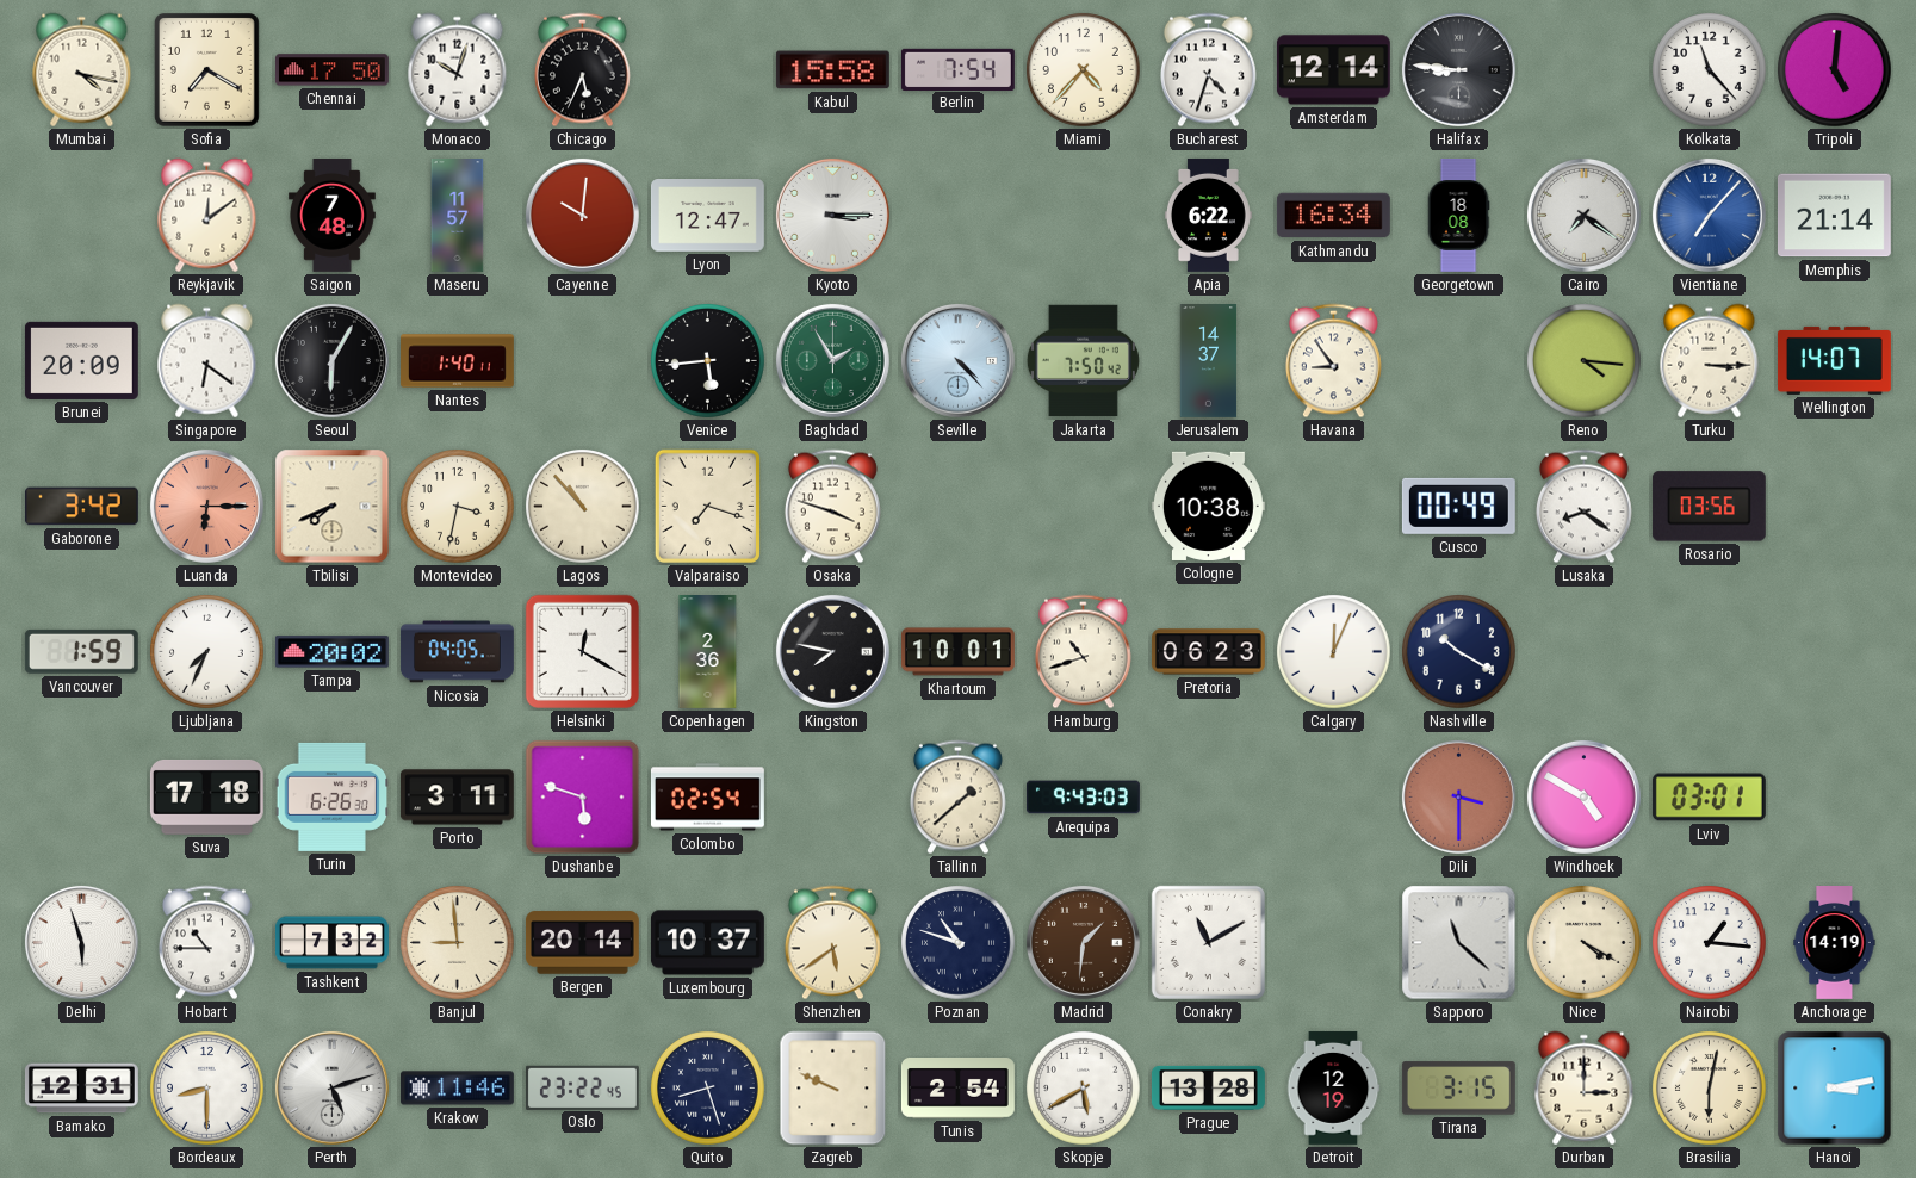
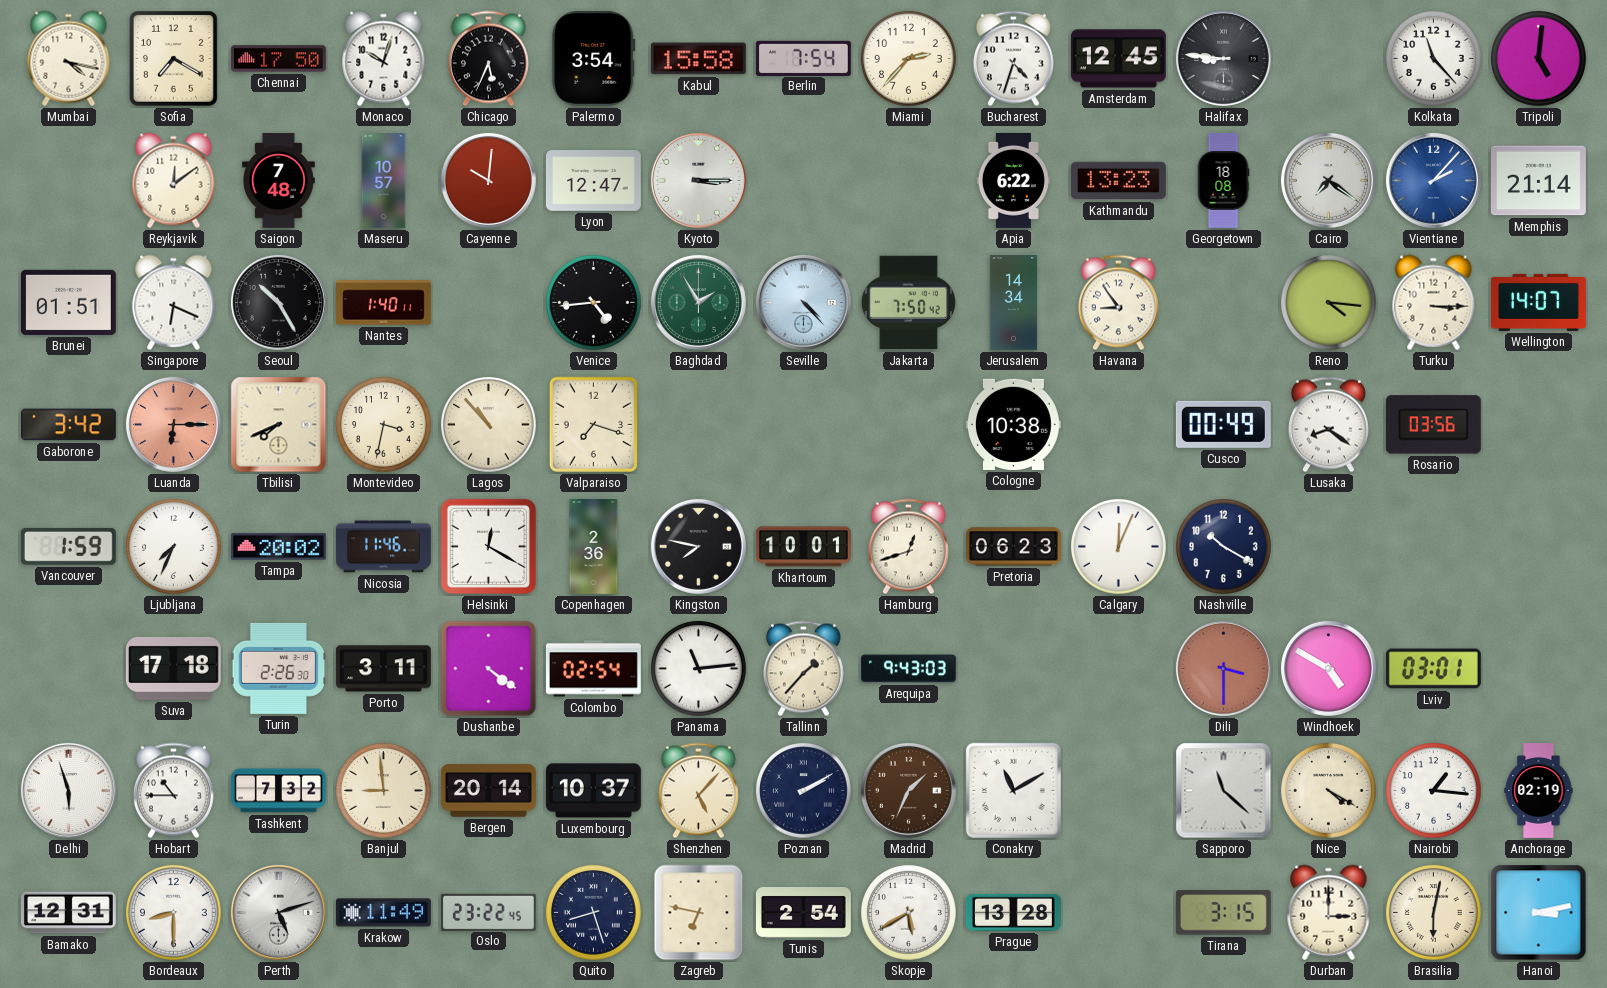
Palermo: none -> 3:54 (594, 58)
Miami: 4:37 -> 2:37 (909, 59)
Amsterdam: 12:14 -> 12:45 (1118, 59)
Maseru: 11:57 -> 10:57 (384, 181)
Kathmandu: 16:34 -> 13:23 (1118, 181)
Vientiane: 7:07 -> 2:07 (1433, 180)
Brunei: 20:09 -> 01:51 (68, 302)
Singapore: 6:21 -> 6:19 (174, 303)
Seoul: 6:05 -> 10:25 (278, 302)
Venice: 5:44 -> 4:44 (594, 303)
Jerusalem: 14:37 -> 14:34 (1014, 303)
Osaka: 3:48 -> none (832, 507)
Nicosia: 04:05 -> 11:46 (383, 547)
Hamburg: 10:42 -> 12:42 (908, 547)
Turin: 6:26 -> 2:26 (279, 668)
Dushanbe: 5:48 -> 4:21 (489, 669)
Panama: none -> 11:14 (699, 669)
Tallinn: 1:38 -> 1:37 (803, 669)
Shenzhen: 5:39 -> 5:07 (698, 791)
Poznan: 10:48 -> 2:10 (804, 791)
Madrid: 1:31 -> 1:34 (908, 790)
Anchorage: 14:19 -> 02:19 (1539, 791)
Krakow: 11:46 -> 11:49 (383, 913)
Zagreb: 9:49 -> 6:47 (699, 913)
Detroit: 12:19 -> none (1333, 1087)
